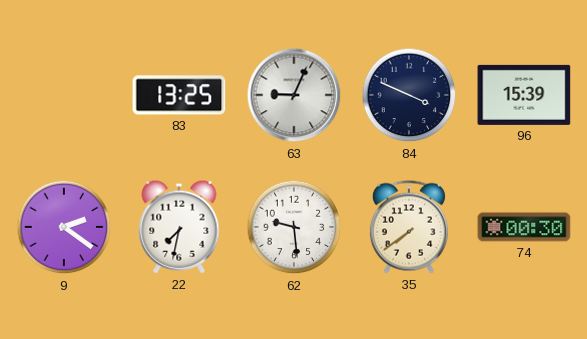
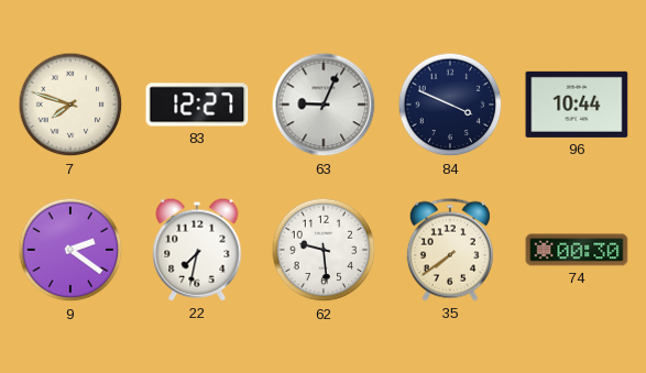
7: none -> 7:48 (70, 105)
83: 13:25 -> 12:27 (197, 105)
96: 15:39 -> 10:44 (577, 105)
